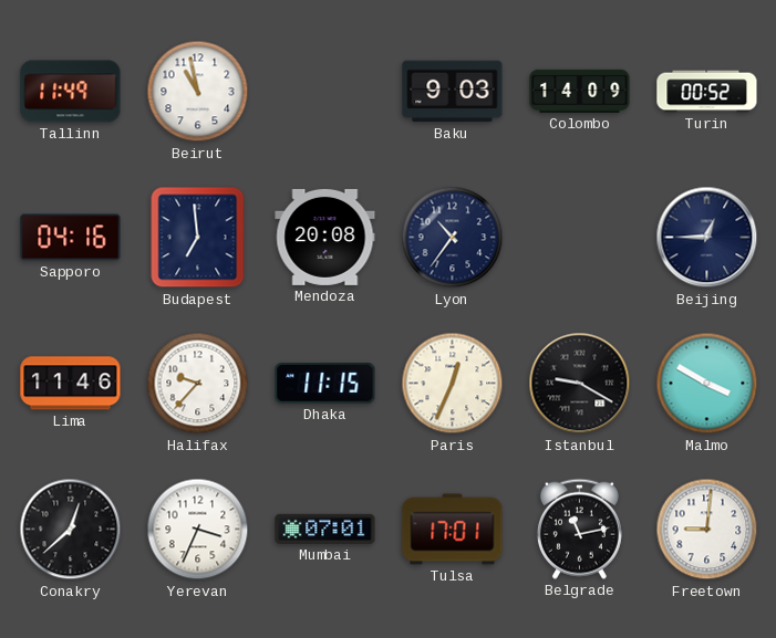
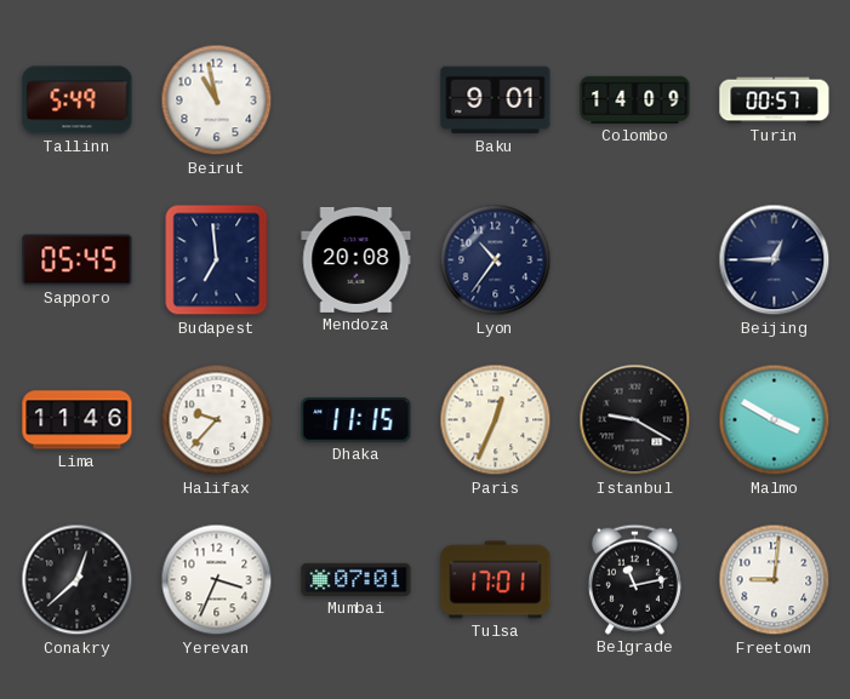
Tallinn: 11:49 -> 5:49 (78, 101)
Baku: 9:03 -> 9:01 (496, 101)
Turin: 00:52 -> 00:57 (775, 101)
Sapporo: 04:16 -> 05:45 (78, 260)
